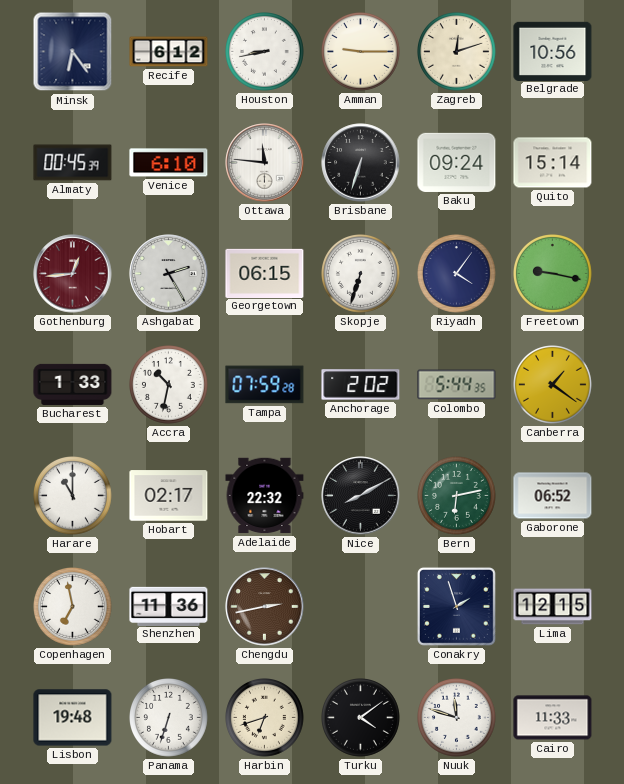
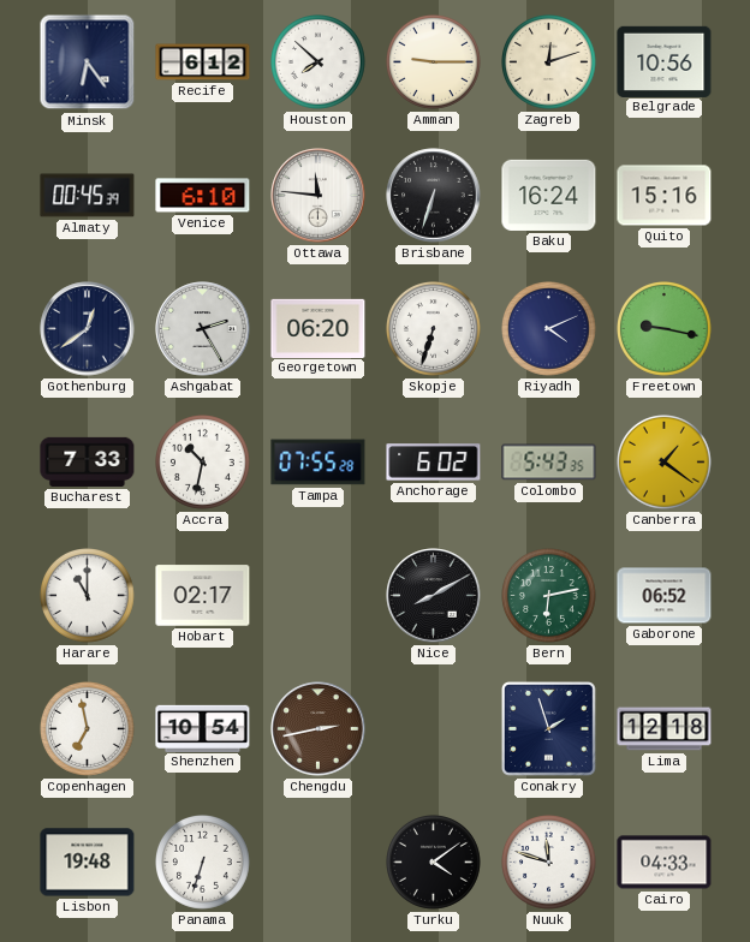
Houston: 8:43 -> 7:52 (319, 62)
Baku: 09:24 -> 16:24 (549, 195)
Quito: 15:14 -> 15:16 (665, 196)
Gothenburg: 12:44 -> 12:39 (88, 329)
Gothenburg dial: burgundy -> navy (88, 329)
Georgetown: 06:15 -> 06:20 (319, 328)
Riyadh: 4:06 -> 4:11 (549, 329)
Bucharest: 1:33 -> 7:33 (88, 461)
Tampa: 07:59 -> 07:55 (319, 463)
Anchorage: 2:02 -> 6:02 (434, 463)
Colombo: 5:44 -> 5:43 (549, 463)
Adelaide: 22:32 -> none (265, 496)
Shenzhen: 11:36 -> 10:54 (203, 728)
Lima: 12:15 -> 12:18 (665, 729)
Harbin: 6:42 -> none (265, 718)
Cairo: 11:33 -> 04:33 (665, 863)
